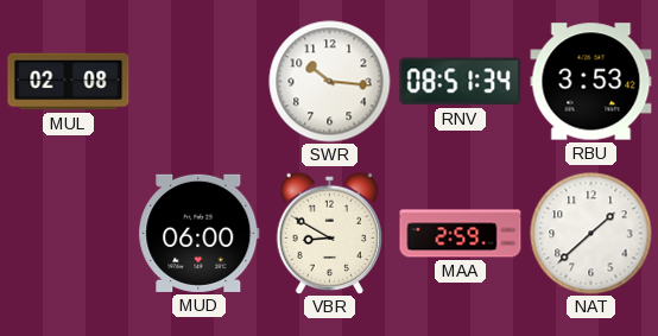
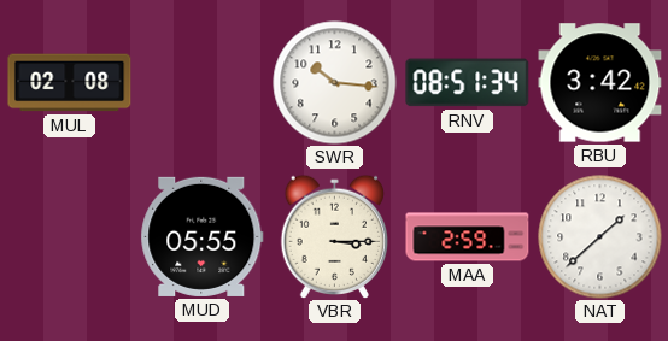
RBU: 3:53 -> 3:42 (600, 83)
MUD: 06:00 -> 05:55 (203, 236)
VBR: 8:50 -> 3:15 (334, 236)
